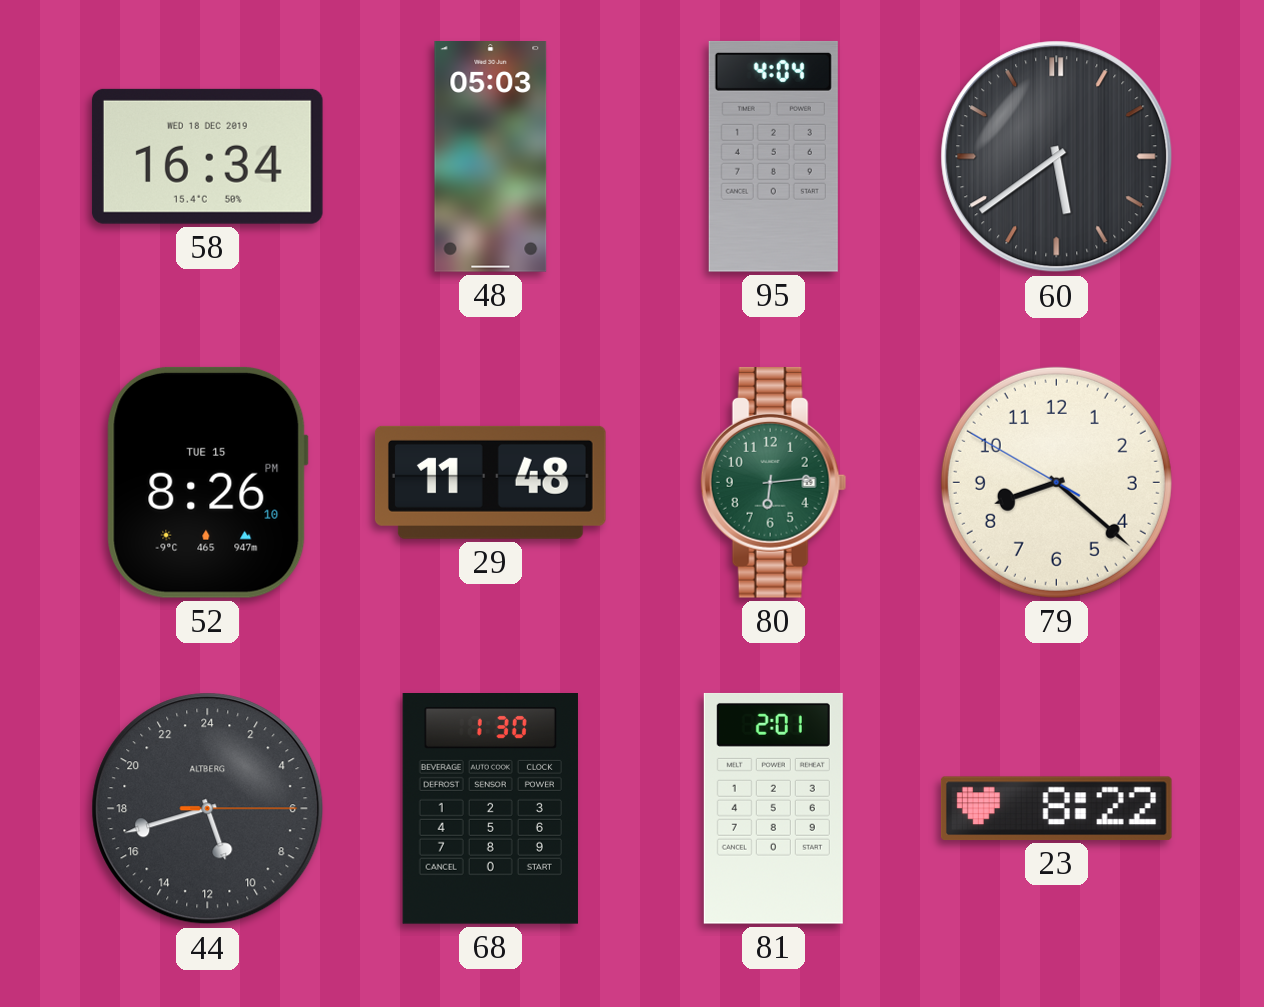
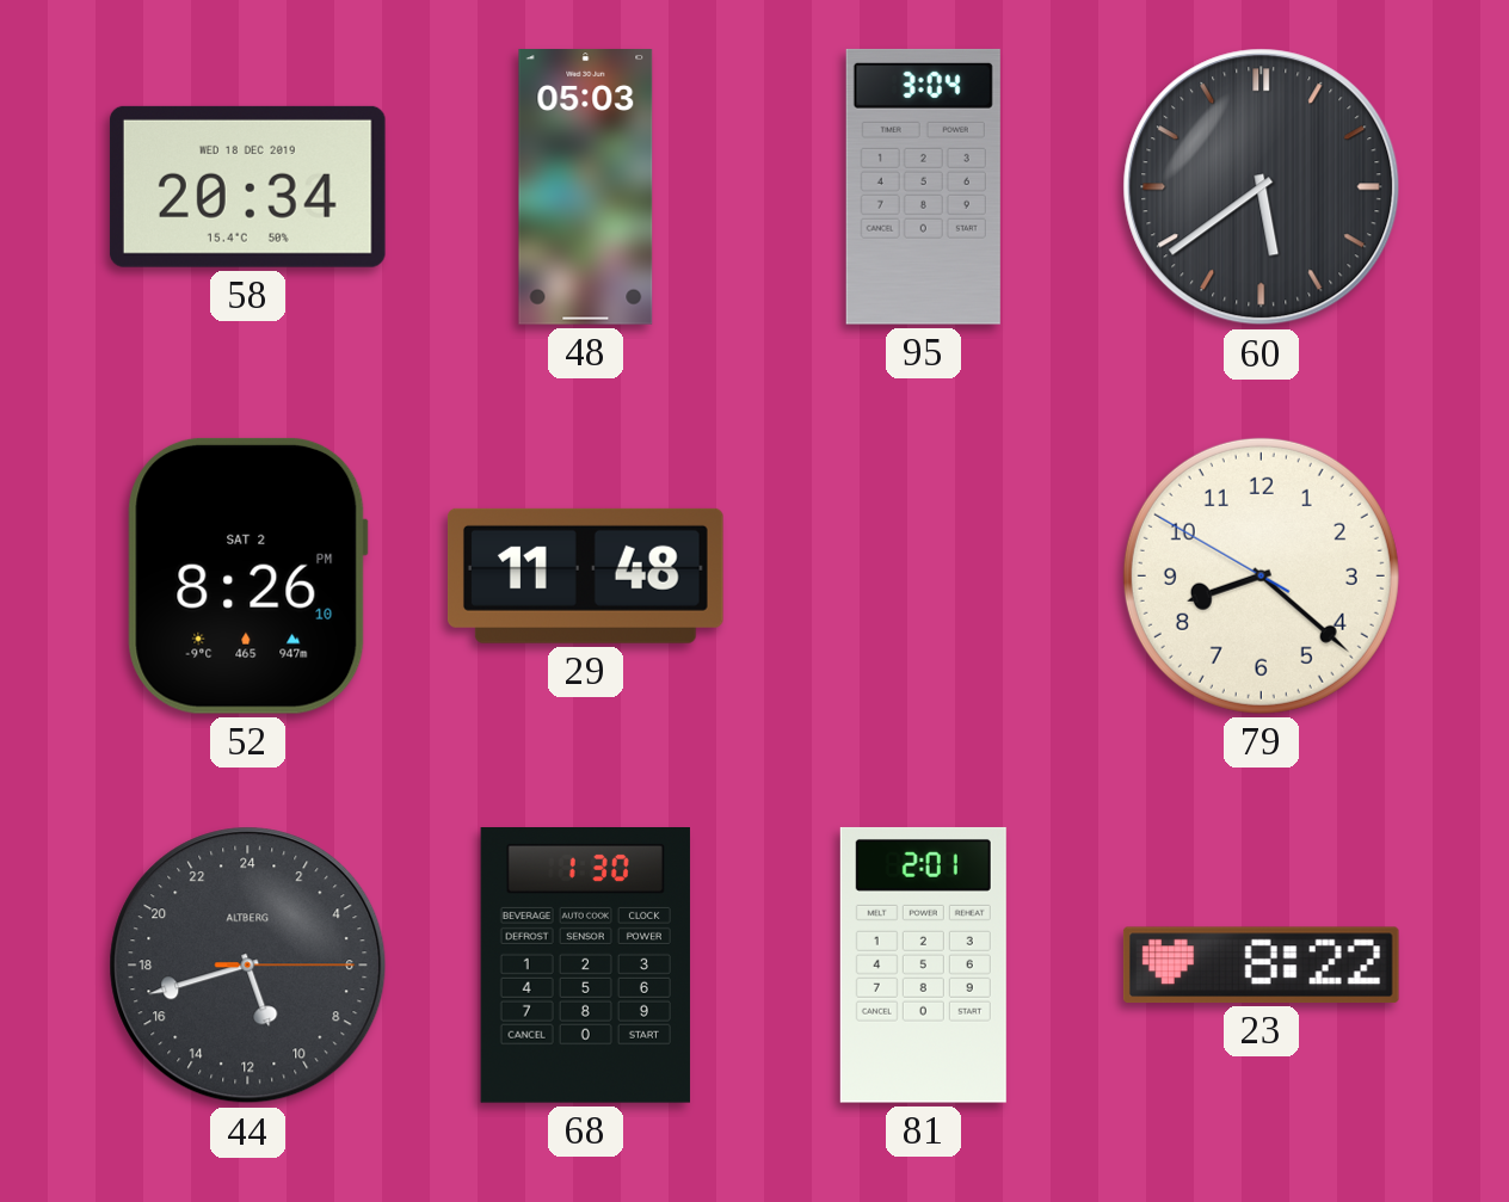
58: 16:34 -> 20:34 (247, 186)
95: 4:04 -> 3:04 (923, 186)
52 date: TUE 15 -> SAT 2 (247, 575)
80: 6:14 -> none (774, 482)
